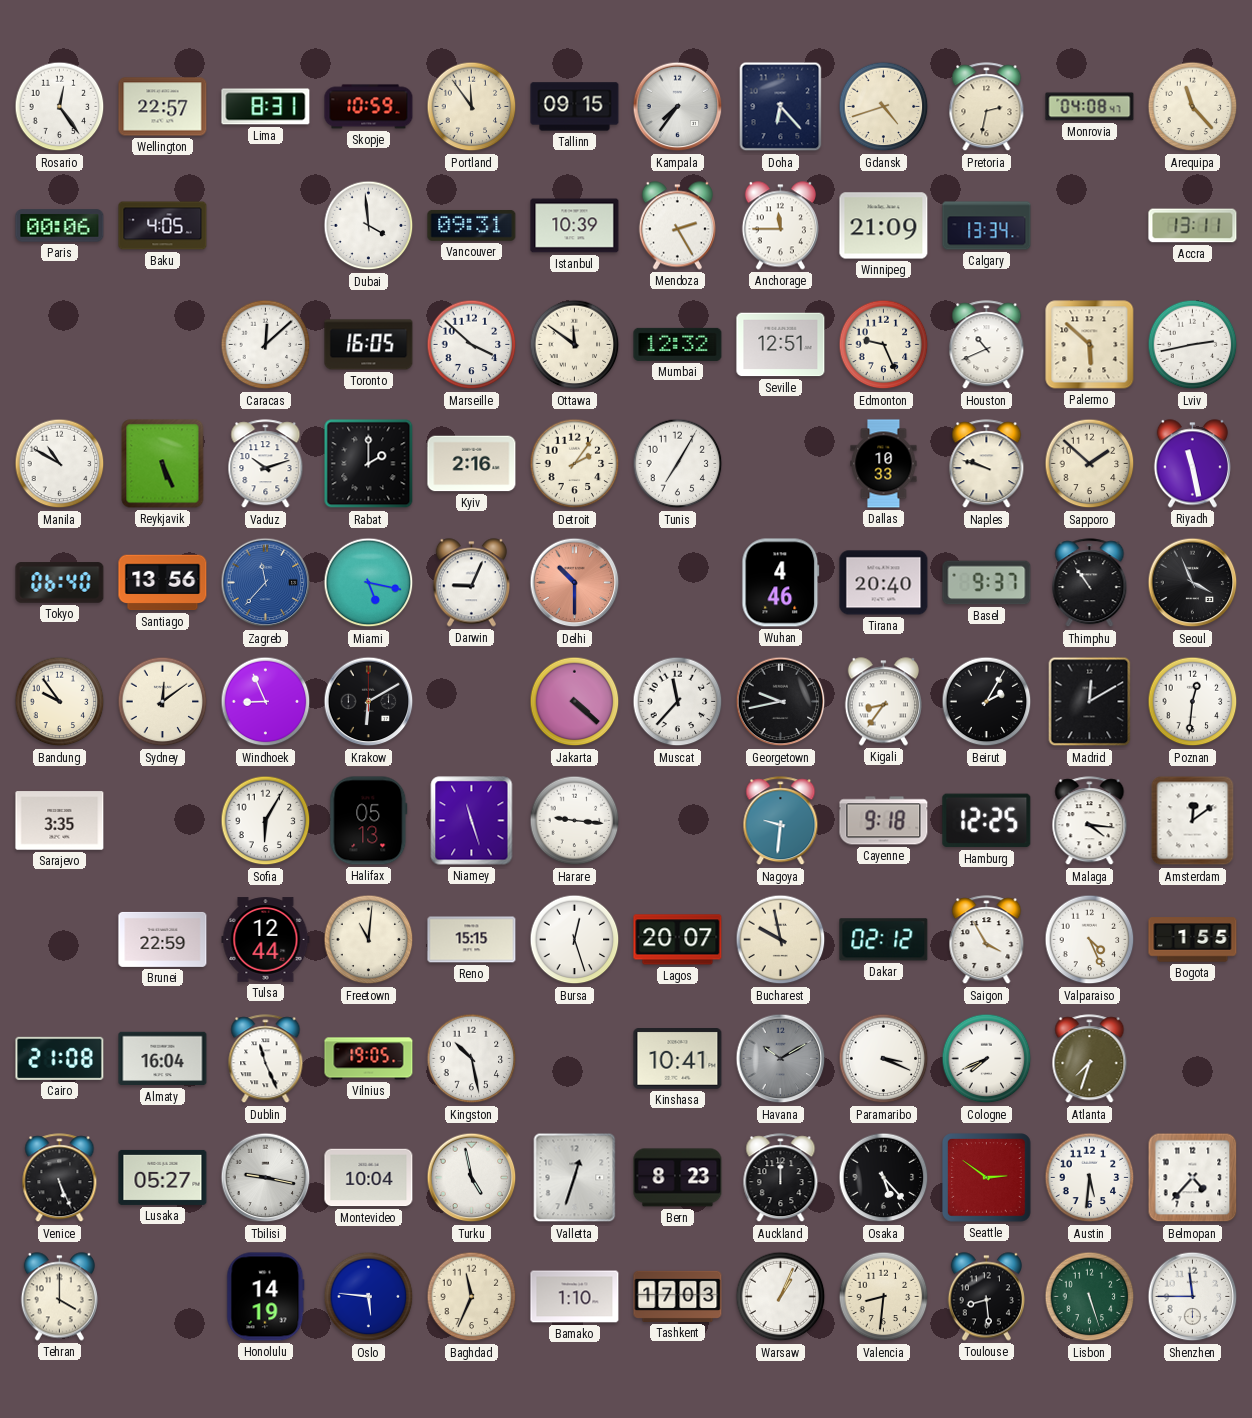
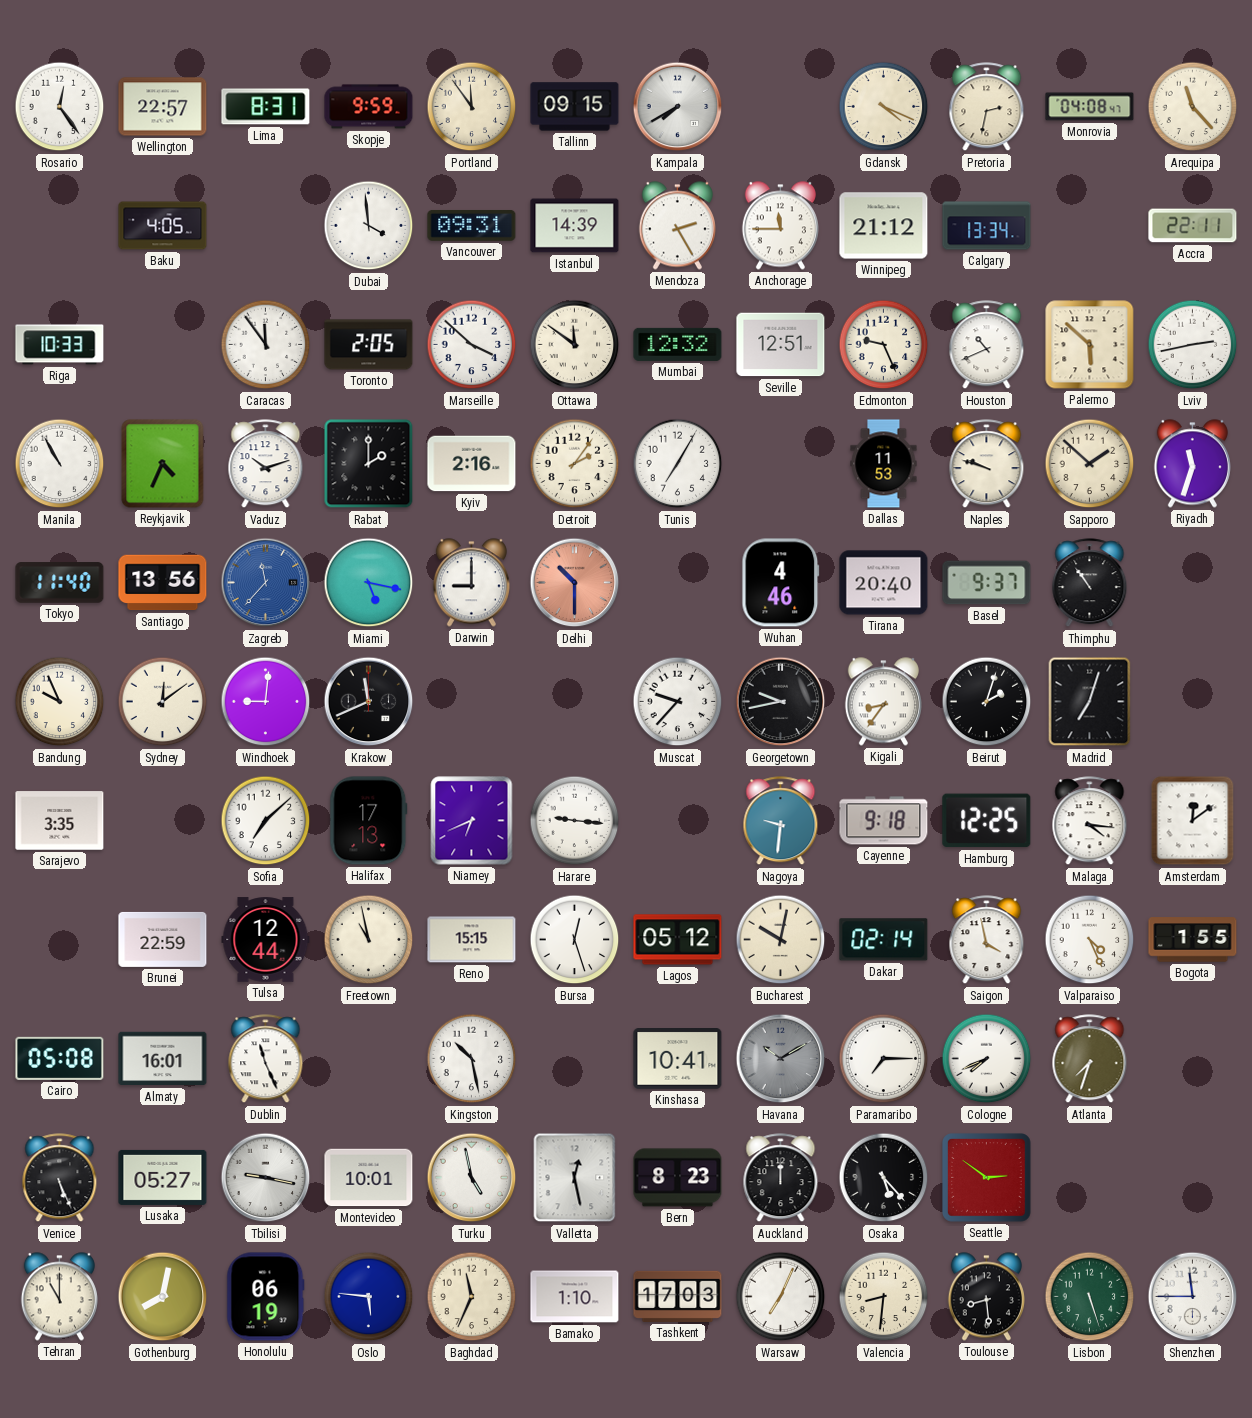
Skopje: 10:59 -> 9:59 (369, 107)
Kampala: 7:36 -> 7:40 (678, 107)
Doha: 6:23 -> none (781, 107)
Gdansk: 4:42 -> 4:19 (884, 107)
Paris: 00:06 -> none (60, 226)
Istanbul: 10:39 -> 14:39 (575, 226)
Winnipeg: 21:09 -> 21:12 (884, 226)
Accra: 13:11 -> 22:11 (1193, 226)
Riga: none -> 10:33 (60, 345)
Caracas: 12:08 -> 11:54 (266, 345)
Toronto: 16:05 -> 2:05 (369, 345)
Manila: 10:50 -> 10:55 (60, 464)
Reykjavik: 5:26 -> 4:34 (163, 464)
Dallas: 10:33 -> 11:53 (884, 464)
Riyadh: 11:28 -> 11:33 (1192, 464)
Tokyo: 06:40 -> 11:40 (60, 583)
Darwin: 9:04 -> 9:00 (471, 583)
Seoul: 3:56 -> none (1193, 583)
Bandung: 9:54 -> 9:56 (60, 702)
Windhoek: 8:56 -> 9:01 (266, 702)
Krakow: 6:10 -> 11:41 (369, 702)
Jakarta: 4:22 -> none (575, 702)
Muscat: 11:37 -> 9:37 (678, 702)
Beirut: 2:05 -> 2:03 (987, 702)
Madrid: 12:10 -> 7:03 (1090, 702)
Poznan: 12:31 -> none (1193, 702)
Sofia: 6:05 -> 7:08 (266, 821)
Halifax: 05:13 -> 17:13 (369, 821)
Niamey: 11:27 -> 6:41 (472, 821)
Freetown: 11:01 -> 10:58 (369, 940)
Lagos: 20:07 -> 05:12 (678, 940)
Bucharest: 9:58 -> 10:02 (781, 940)
Dakar: 02:12 -> 02:14 (884, 940)
Saigon: 3:55 -> 3:58 (987, 940)
Cairo: 21:08 -> 05:08 (60, 1058)
Almaty: 16:04 -> 16:01 (163, 1059)
Vilnius: 19:05 -> none (369, 1059)
Paramaribo: 3:19 -> 7:15 (884, 1059)
Montevideo: 10:04 -> 10:01 (369, 1178)
Valletta: 12:33 -> 12:28 (575, 1178)
Austin: 5:31 -> none (1090, 1178)
Belmopan: 4:37 -> none (1193, 1178)
Tehran: 4:00 -> 11:00 (59, 1297)
Gothenburg: none -> 8:02 (163, 1297)
Honolulu: 14:19 -> 06:19 (266, 1297)
Warsaw: 1:04 -> 7:04 (781, 1297)
